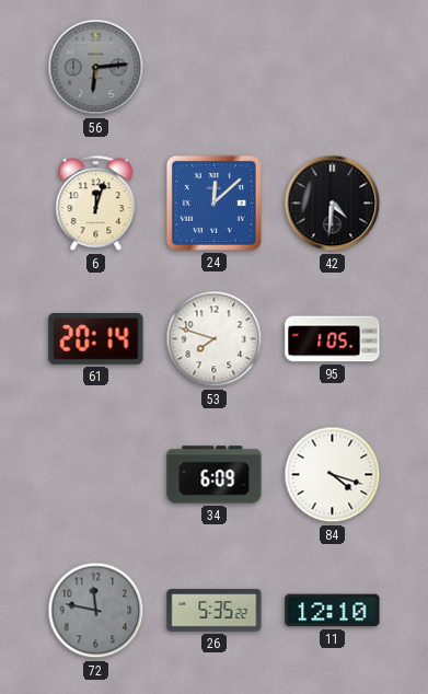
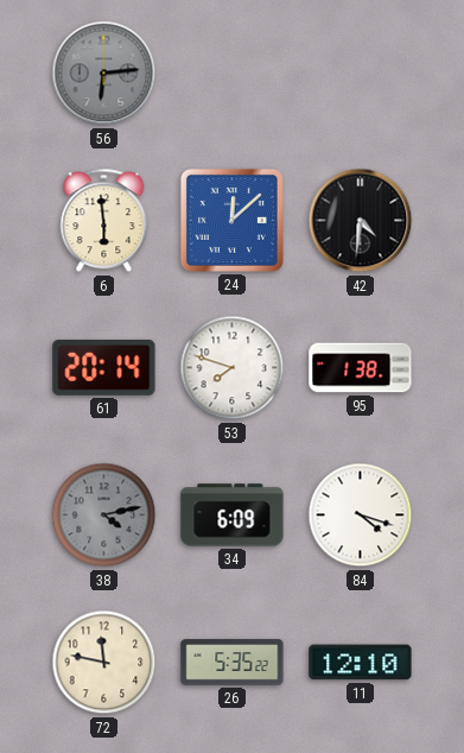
6: 12:03 -> 5:59 (104, 221)
95: 1:05 -> 1:38 (361, 368)
38: none -> 4:13 (104, 515)
72 dial: grey -> cream (104, 663)
